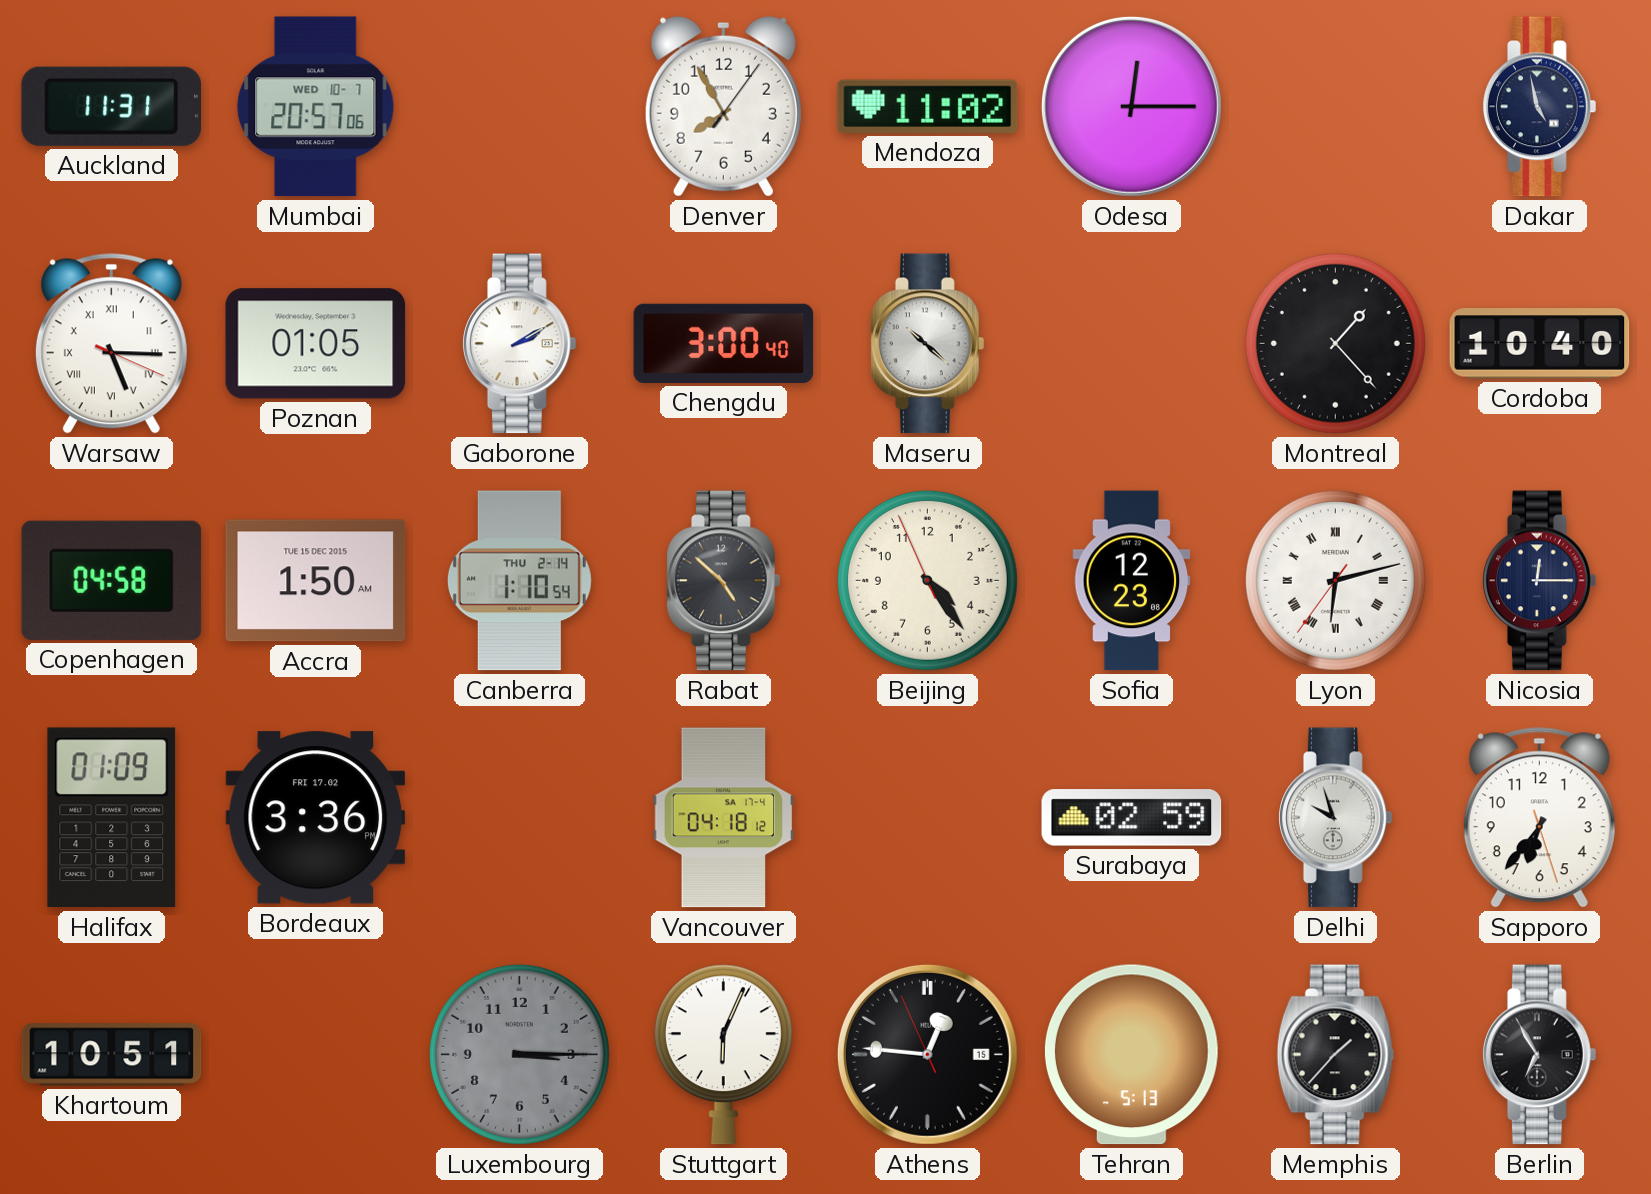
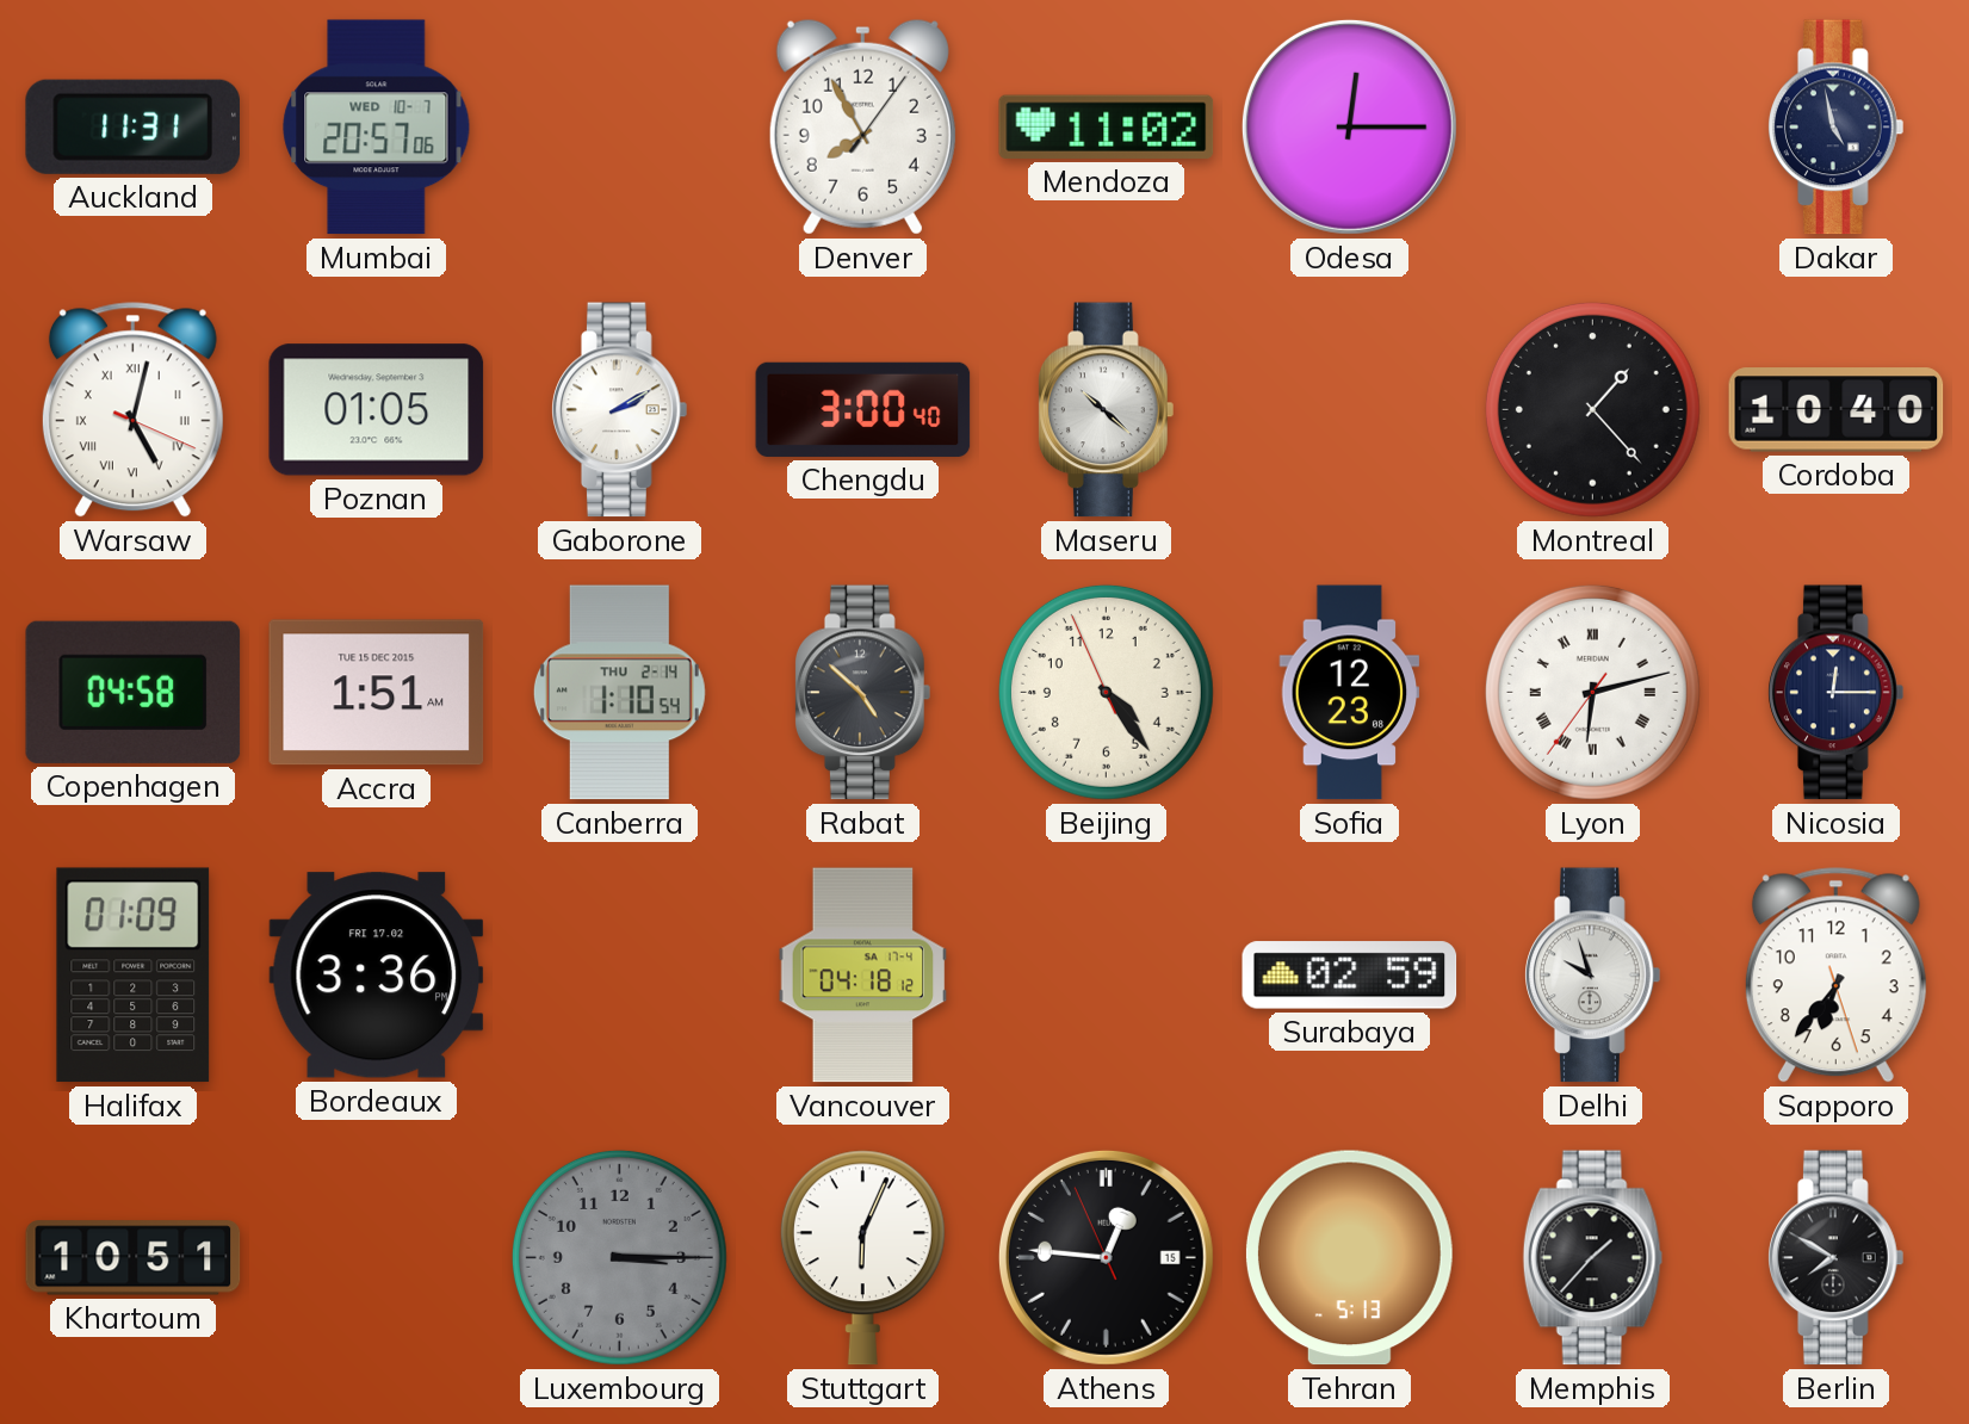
Warsaw: 5:15 -> 5:02 (132, 410)
Accra: 1:50 -> 1:51 (377, 693)
Berlin: 6:55 -> 7:50 (1837, 1258)
